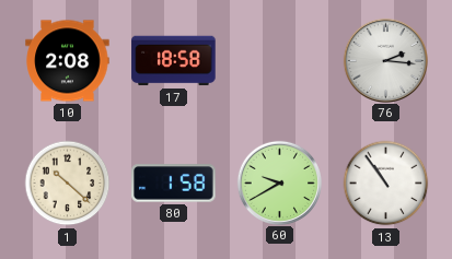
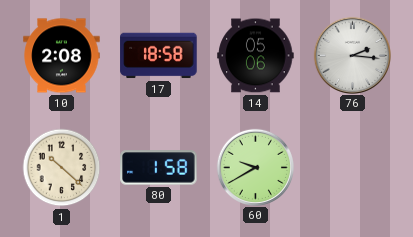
14: none -> 05:06 (256, 56)
13: 10:54 -> none (386, 184)
